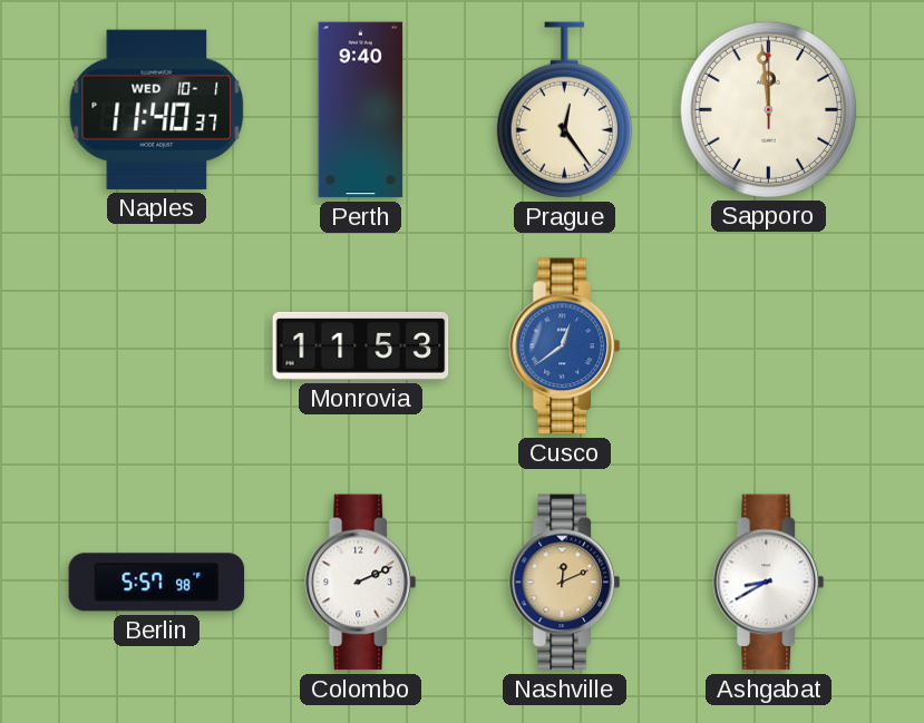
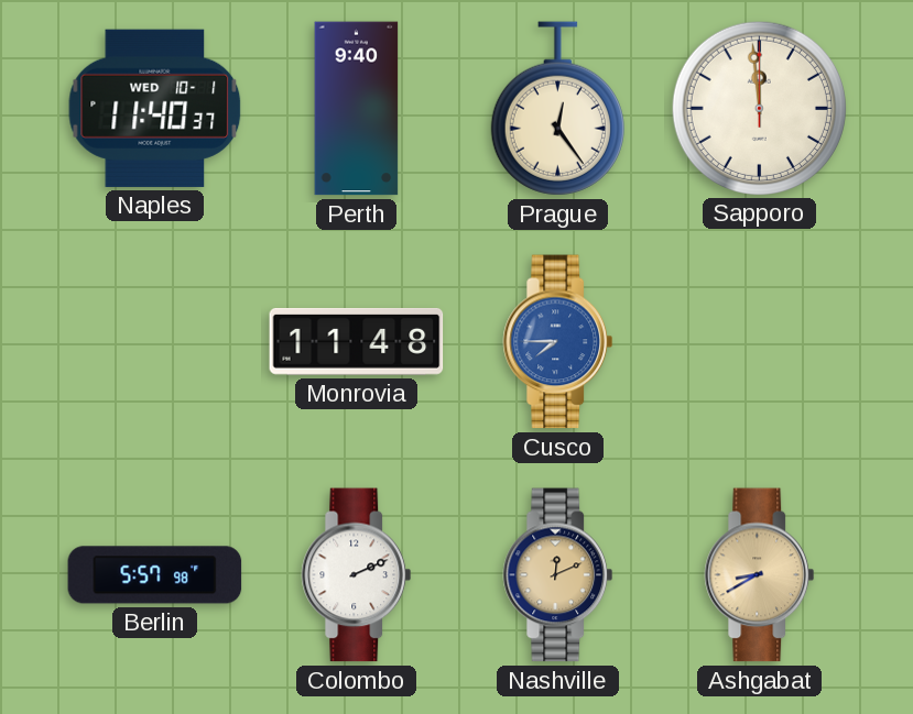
Monrovia: 11:53 -> 11:48 (357, 341)
Cusco: 12:39 -> 7:45 (558, 342)
Ashgabat dial: white -> champagne (760, 575)
